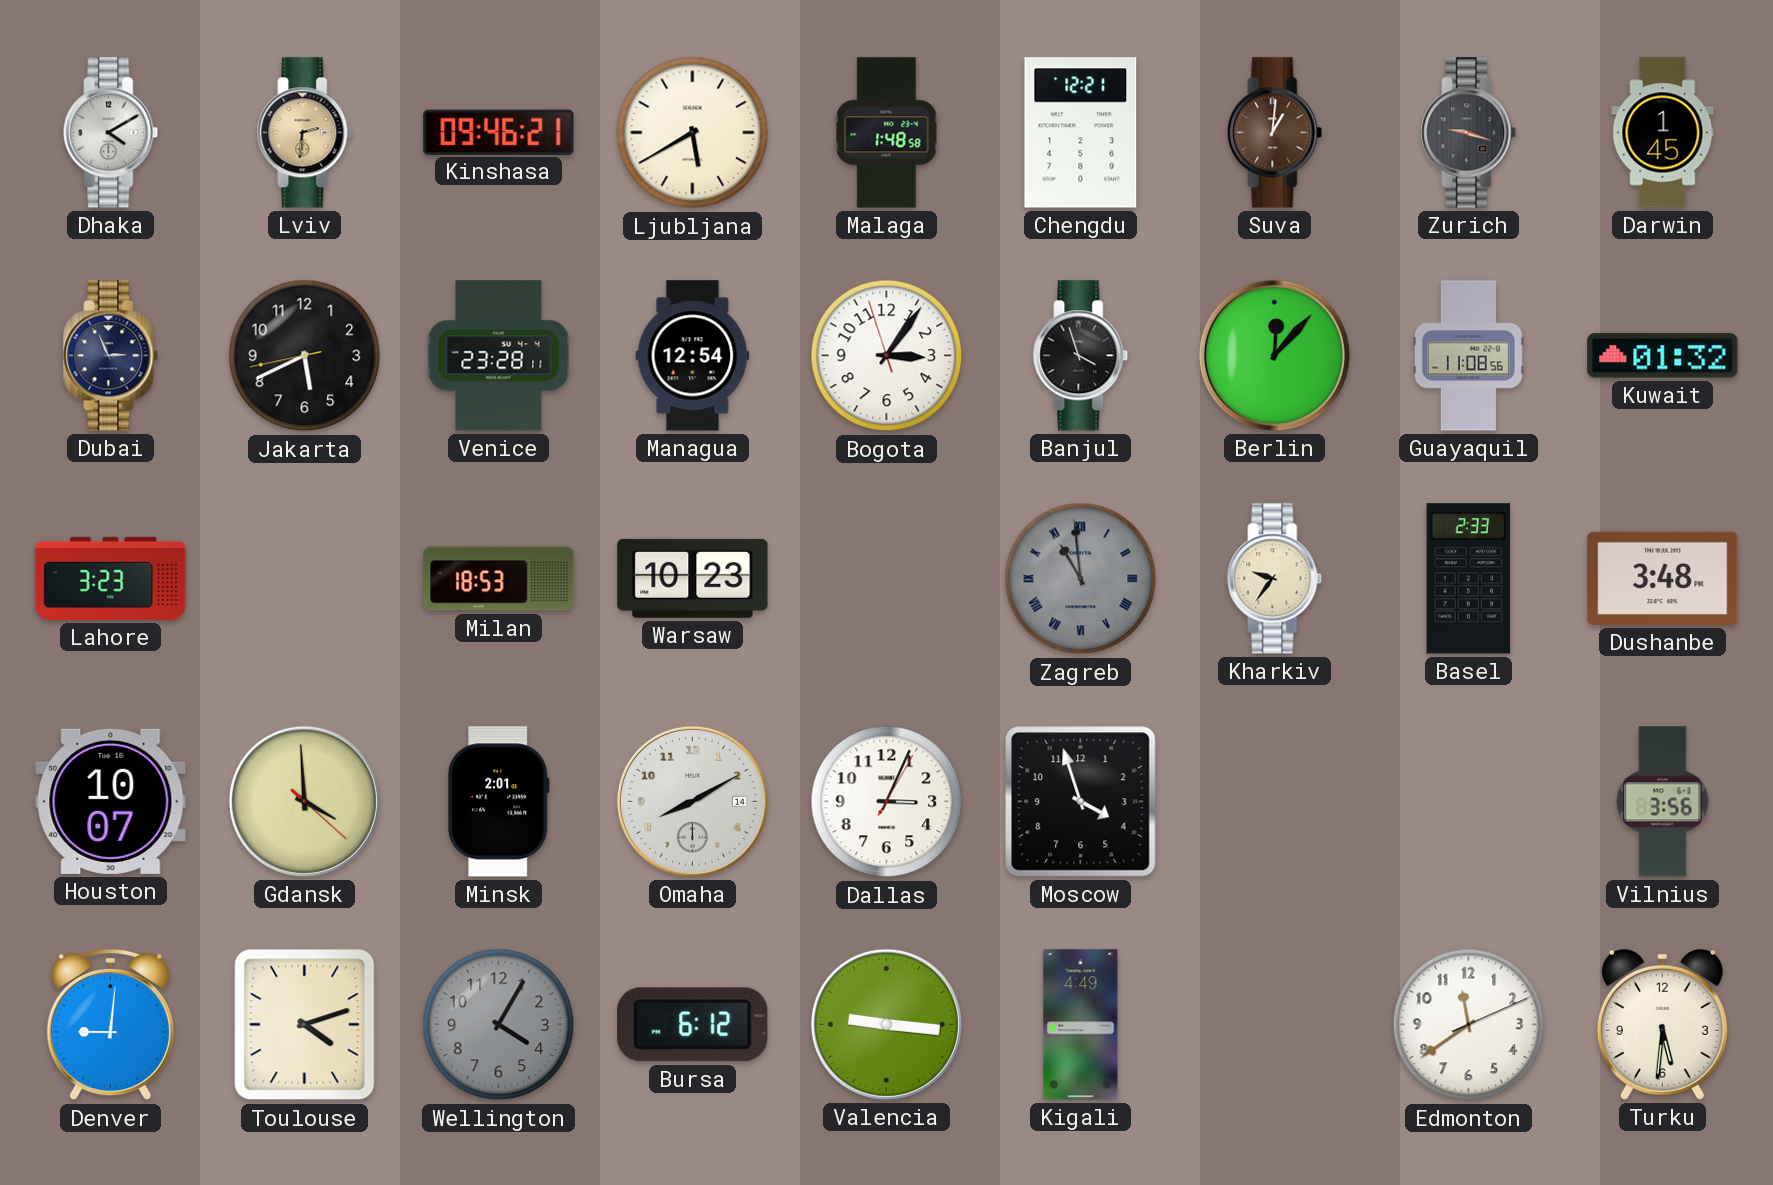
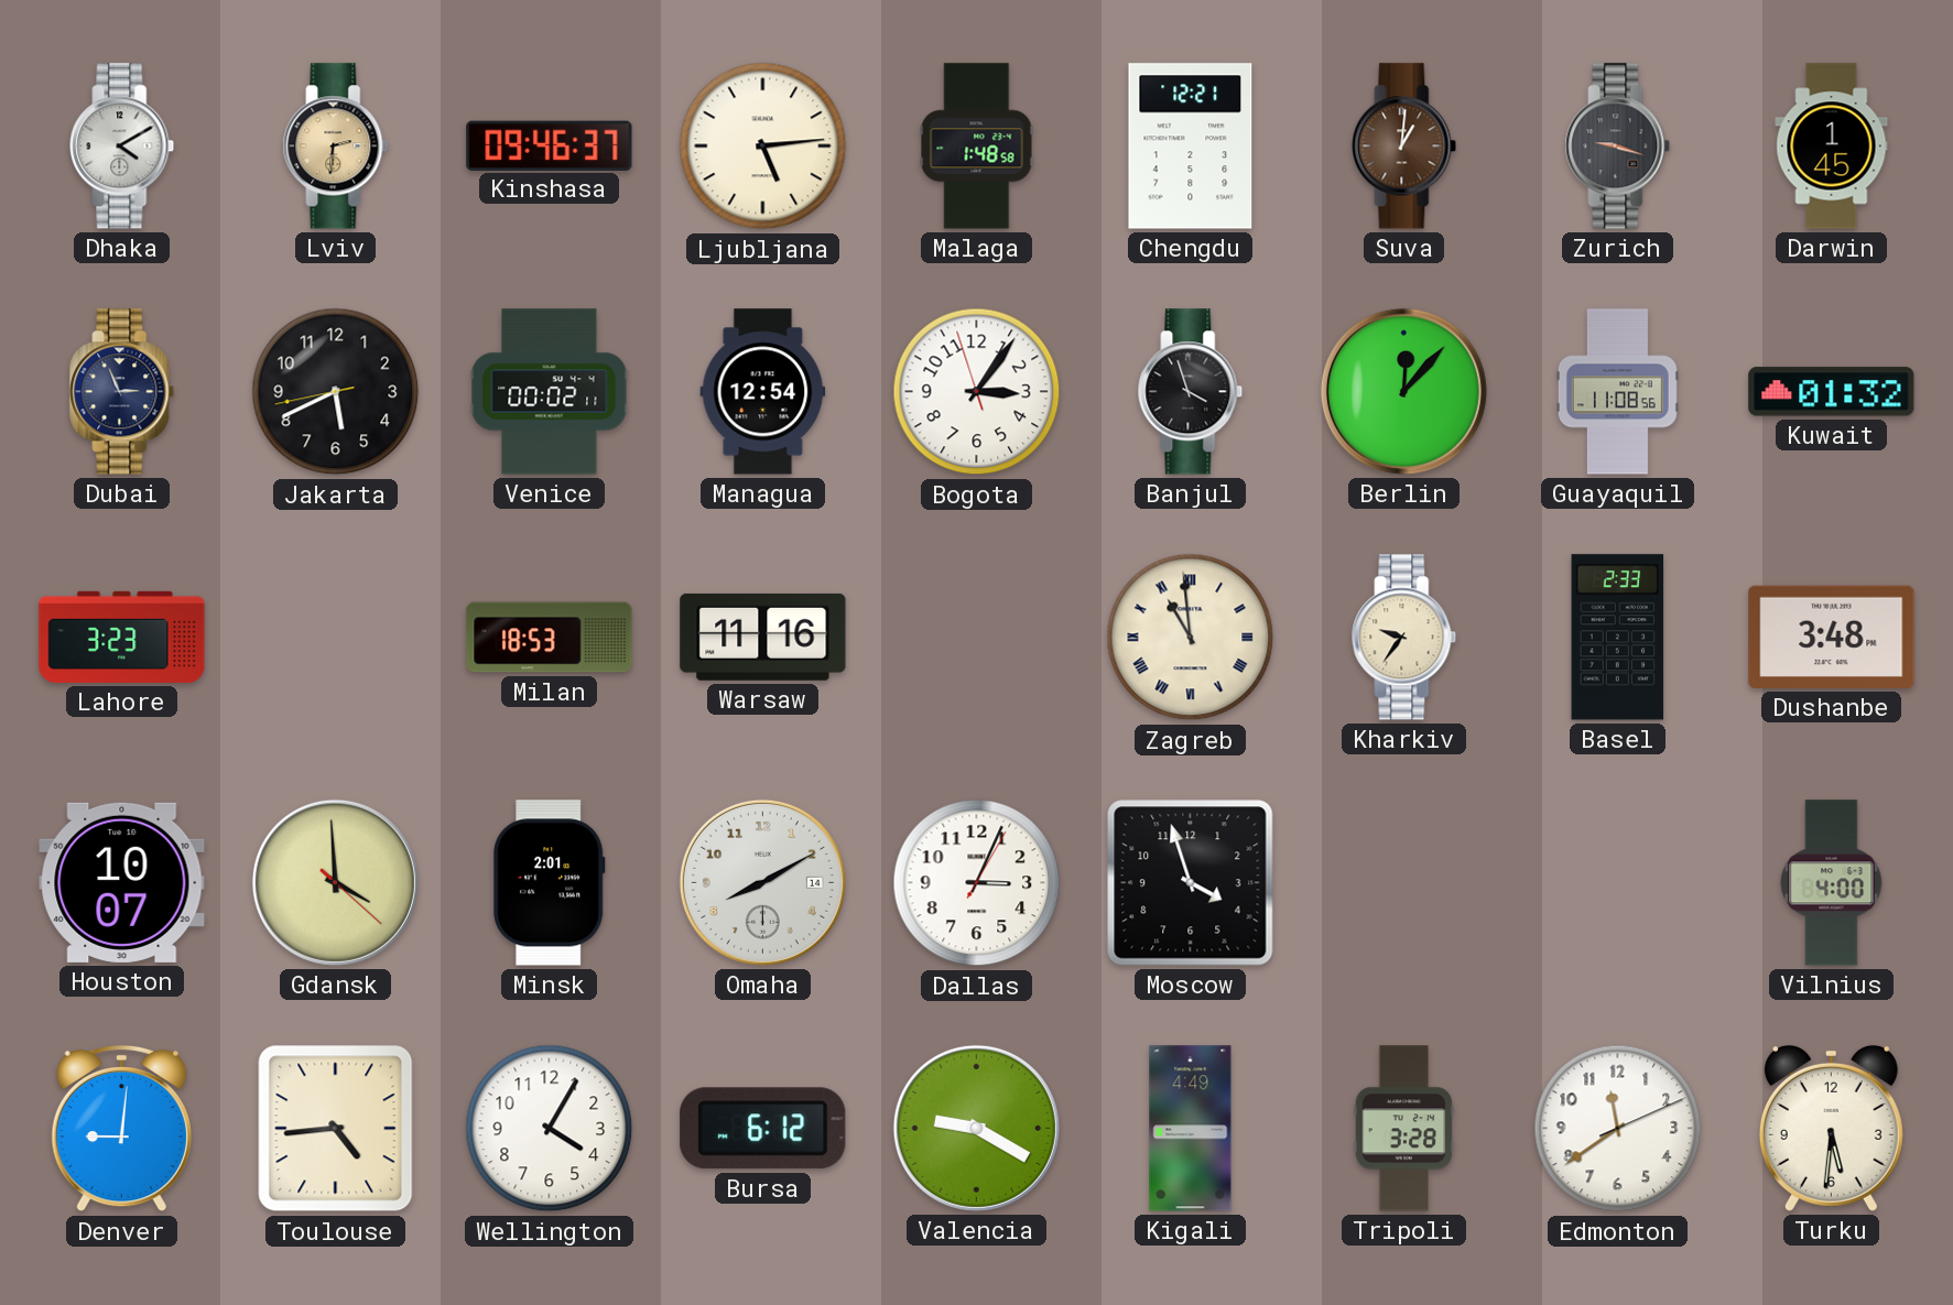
Kinshasa: 09:46:21 -> 09:46:37 (550, 145)
Ljubljana: 5:40 -> 5:14 (763, 146)
Venice: 23:28 -> 00:02 (550, 392)
Warsaw: 10:23 -> 11:16 (763, 637)
Zagreb dial: grey -> cream (1191, 638)
Vilnius: 3:56 -> 4:00 (1832, 883)
Toulouse: 4:12 -> 4:44 (336, 1129)
Wellington dial: grey -> white (550, 1129)
Valencia: 9:16 -> 9:20 (976, 1128)
Tripoli: none -> 3:28 (1404, 1129)
